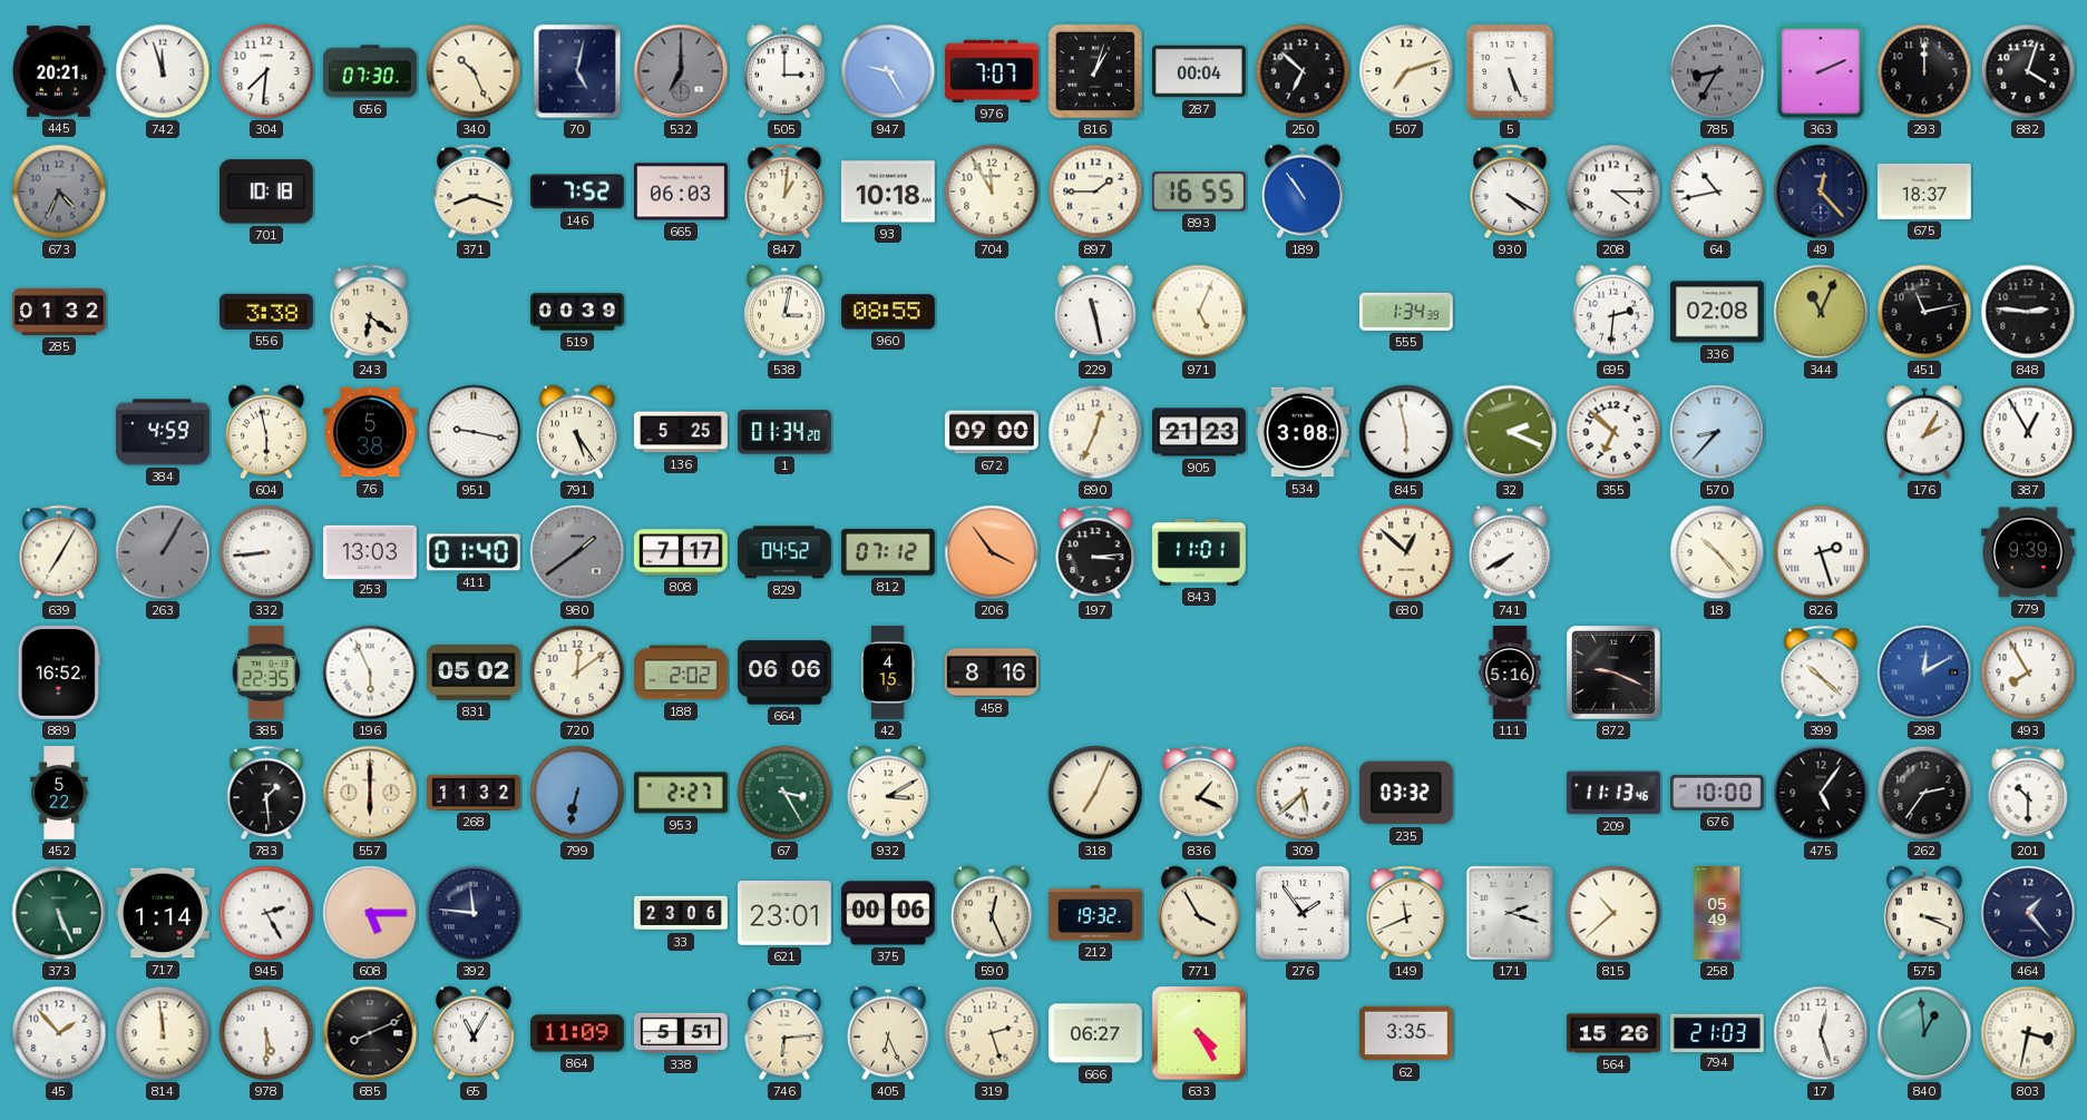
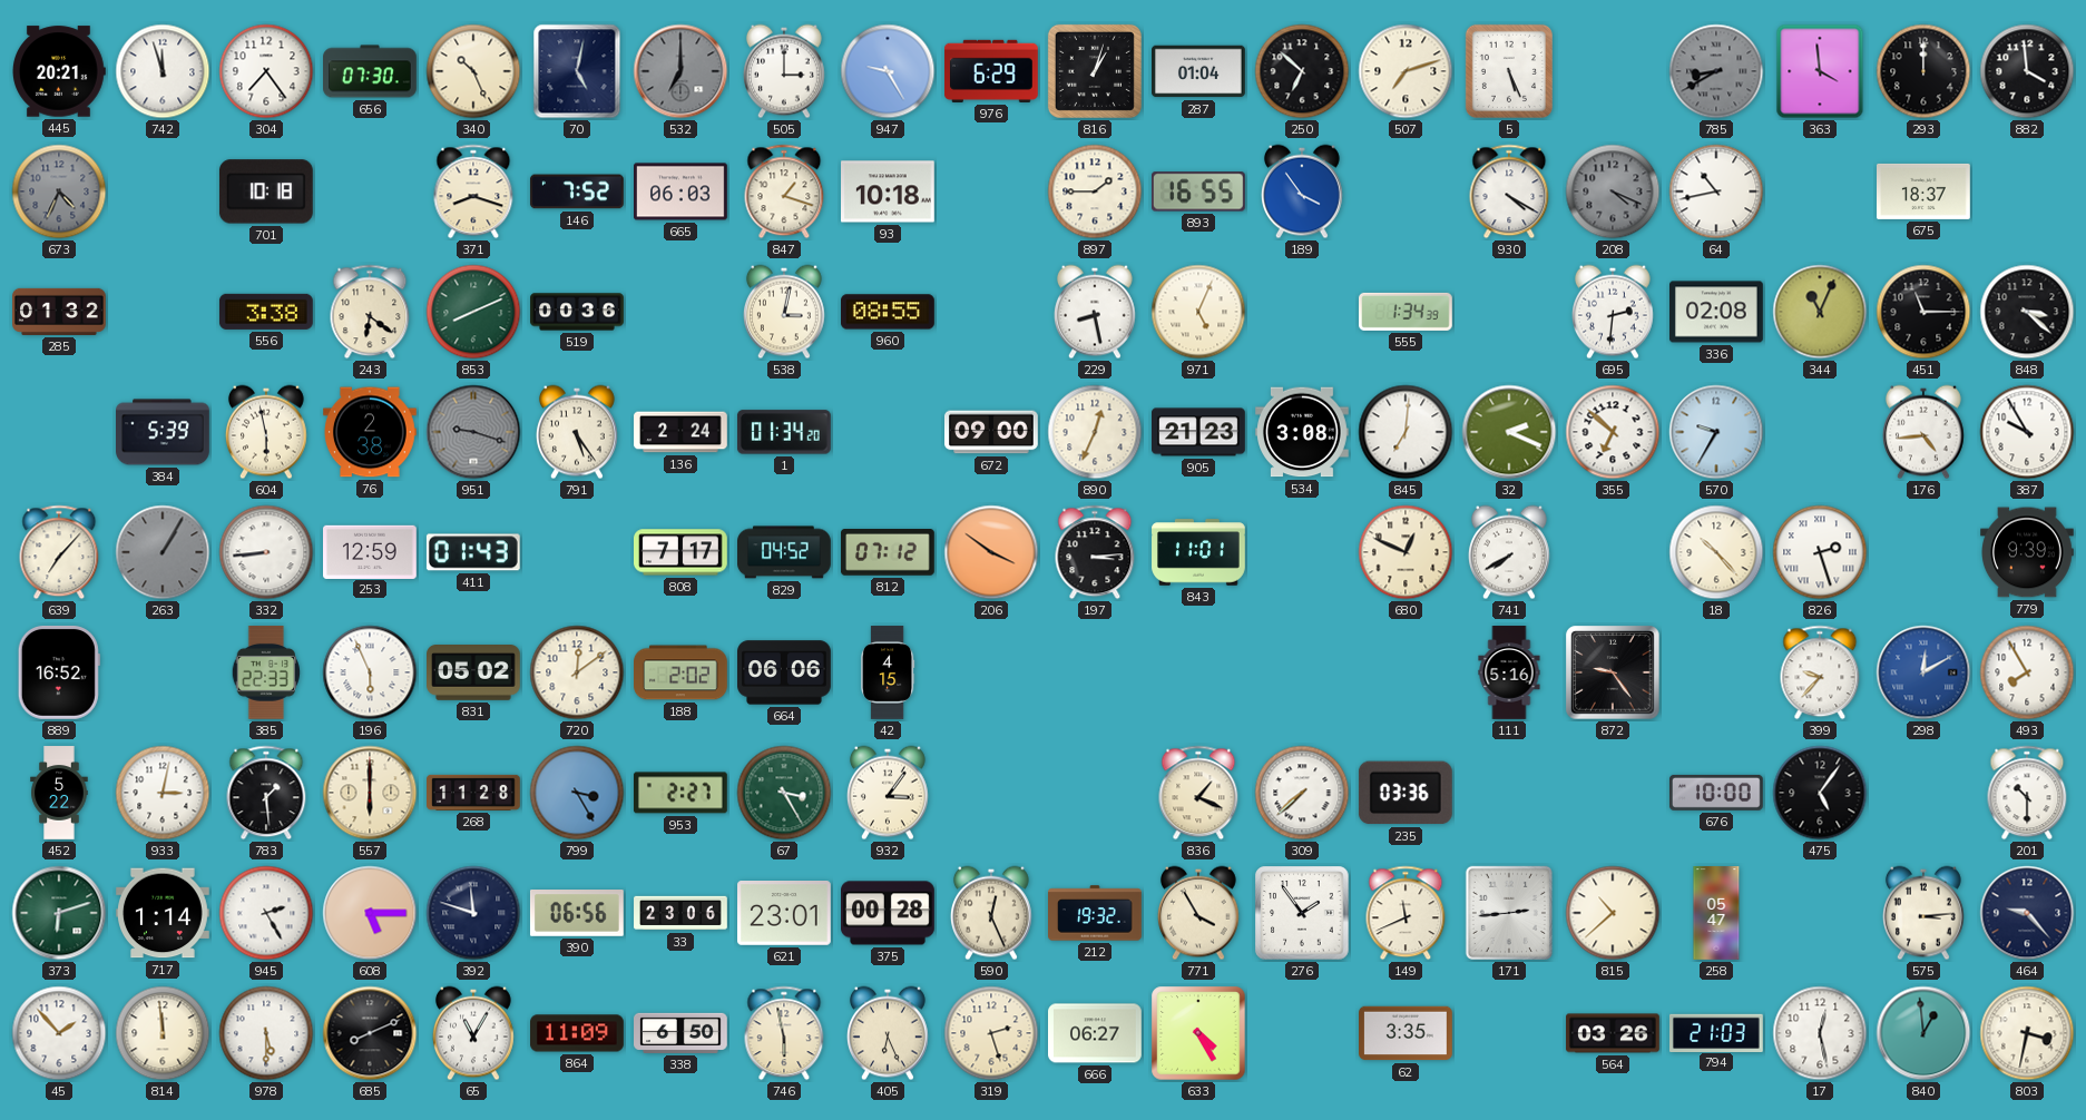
304: 7:31 -> 7:24 (266, 71)
976: 7:07 -> 6:29 (992, 71)
287: 00:04 -> 01:04 (1199, 71)
785: 8:35 -> 8:40 (1716, 71)
363: 2:11 -> 3:59 (1820, 71)
882: 4:03 -> 3:59 (2027, 71)
847: 1:01 -> 1:18 (784, 191)
704: 11:55 -> none (992, 191)
189: 10:54 -> 3:54 (1302, 191)
208: 4:15 -> 4:19 (1613, 191)
208 dial: white -> grey (1613, 191)
49: 12:23 -> none (1821, 191)
853: none -> 8:11 (473, 312)
519: 00:39 -> 00:36 (577, 312)
229: 11:28 -> 8:28 (1095, 312)
451: 11:13 -> 11:15 (1923, 312)
848: 2:46 -> 3:22 (2027, 312)
384: 4:59 -> 5:39 (164, 432)
76: 5:38 -> 2:38 (371, 432)
951: 9:17 -> 9:18 (473, 432)
951 dial: white -> grey (473, 432)
136: 5:25 -> 2:24 (680, 432)
845: 5:58 -> 7:01 (1406, 432)
570: 8:37 -> 9:35 (1716, 432)
176: 2:05 -> 4:44 (1923, 432)
387: 12:55 -> 9:55 (2027, 432)
639: 7:05 -> 7:07 (59, 552)
253: 13:03 -> 12:59 (371, 551)
411: 01:40 -> 01:43 (473, 552)
980: 1:39 -> none (577, 552)
206: 3:54 -> 3:51 (991, 552)
680: 12:52 -> 12:49 (1406, 552)
385: 22:35 -> 22:33 (266, 672)
458: 8:16 -> none (993, 672)
872: 9:19 -> 9:24 (1613, 672)
399: 10:22 -> 9:37 (1820, 672)
933: none -> 3:02 (163, 793)
268: 11:32 -> 11:28 (474, 793)
799: 6:32 -> 3:25 (577, 793)
932: 3:10 -> 3:06 (888, 793)
318: 7:04 -> none (1095, 793)
309: 5:38 -> 7:38 (1302, 793)
235: 03:32 -> 03:36 (1406, 793)
209: 11:13 -> none (1615, 793)
262: 2:36 -> none (1924, 793)
373: 5:26 -> 6:12 (59, 913)
392: 11:46 -> 11:48 (473, 913)
390: none -> 06:56 (577, 914)
375: 00:06 -> 00:28 (889, 913)
171: 2:18 -> 2:44 (1509, 913)
258: 05:49 -> 05:47 (1716, 913)
575: 3:19 -> 3:14 (1923, 913)
464: 1:23 -> 9:23 (2027, 913)
338: 5:51 -> 6:50 (682, 1033)
746: 6:14 -> 5:58 (784, 1033)
564: 15:26 -> 03:26 (1613, 1033)
17: 12:27 -> 12:28 (1820, 1033)
